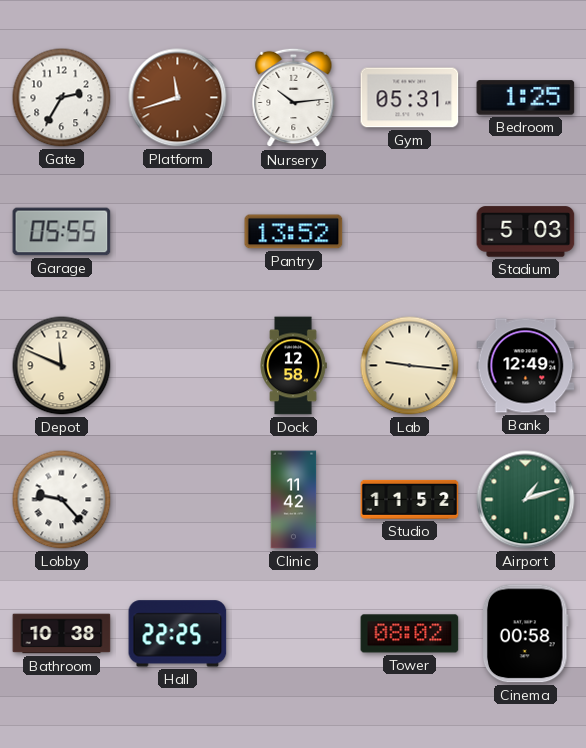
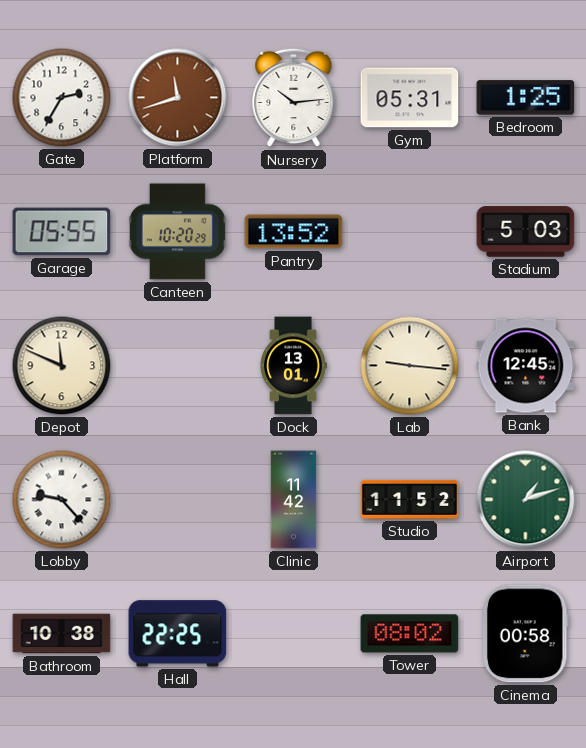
Canteen: none -> 10:20 (177, 232)
Dock: 12:58 -> 13:01 (293, 366)
Bank: 12:49 -> 12:45 (526, 366)
